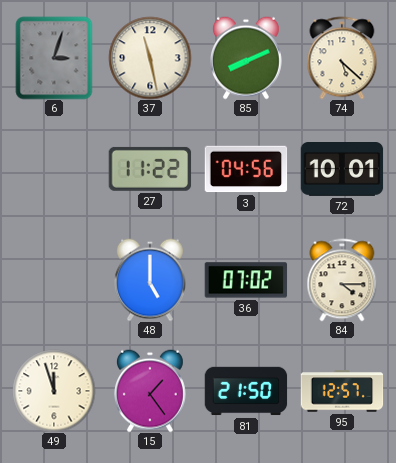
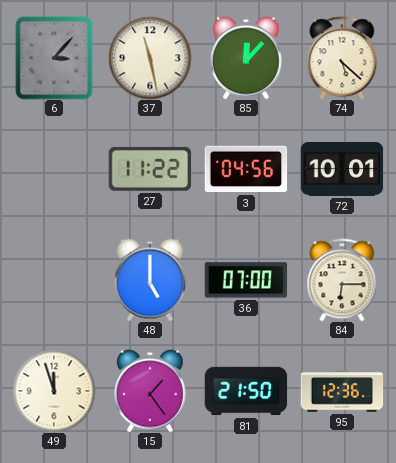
6: 3:03 -> 3:07 (54, 58)
85: 8:11 -> 12:07 (246, 58)
36: 07:02 -> 07:00 (246, 280)
84: 4:15 -> 6:15 (342, 280)
95: 12:57 -> 12:36 (342, 391)
